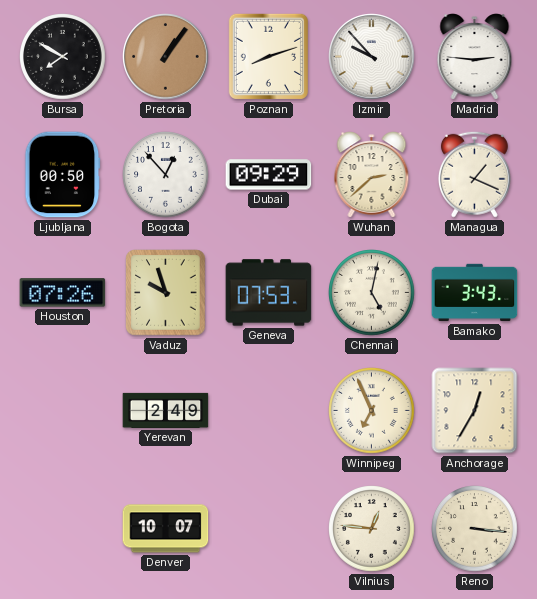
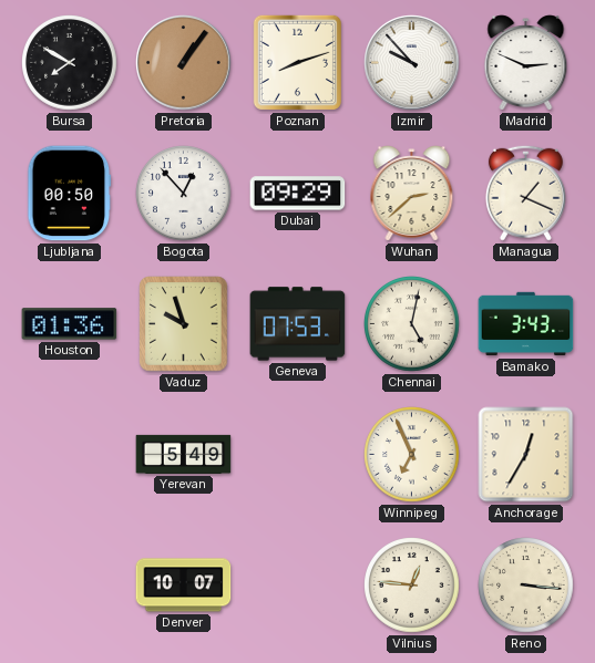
Madrid: 2:46 -> 2:49 (526, 63)
Houston: 07:26 -> 01:36 (70, 324)
Yerevan: 2:49 -> 5:49 (184, 454)
